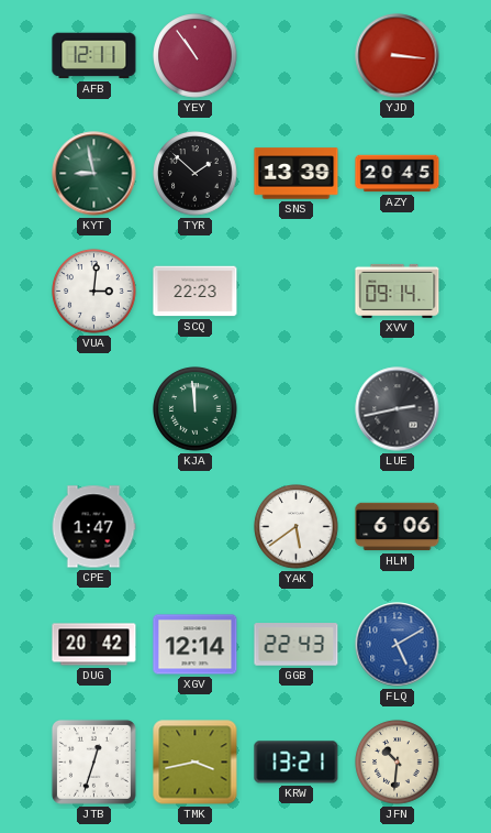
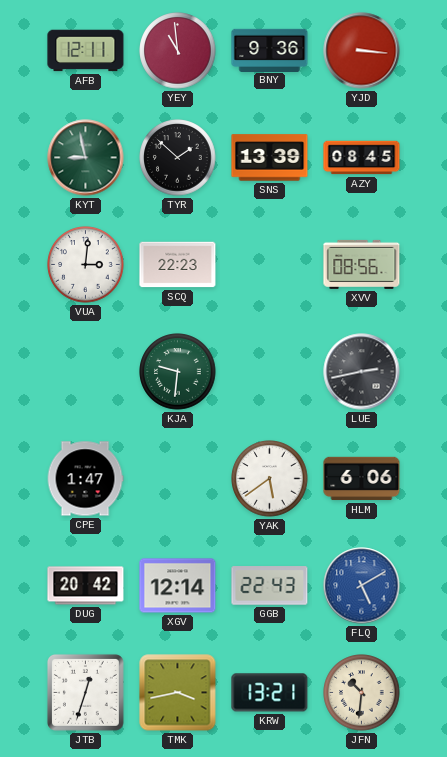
YEY: 10:54 -> 10:59 (178, 51)
BNY: none -> 9:36 (270, 50)
AZY: 20:45 -> 08:45 (362, 158)
XVV: 09:14 -> 08:56 (362, 264)
KJA: 11:59 -> 9:31 (178, 372)
